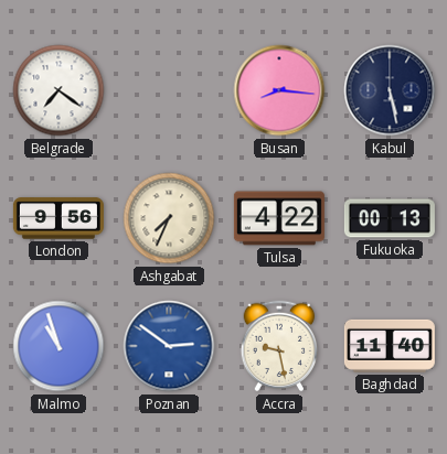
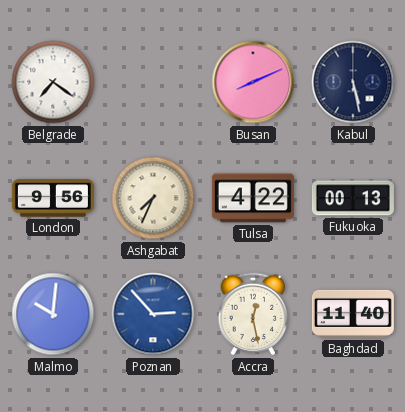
Busan: 8:16 -> 8:11 (253, 82)
Malmo: 10:57 -> 10:01 (53, 314)
Poznan: 2:51 -> 2:53 (153, 314)
Accra: 9:28 -> 12:28 (253, 314)
